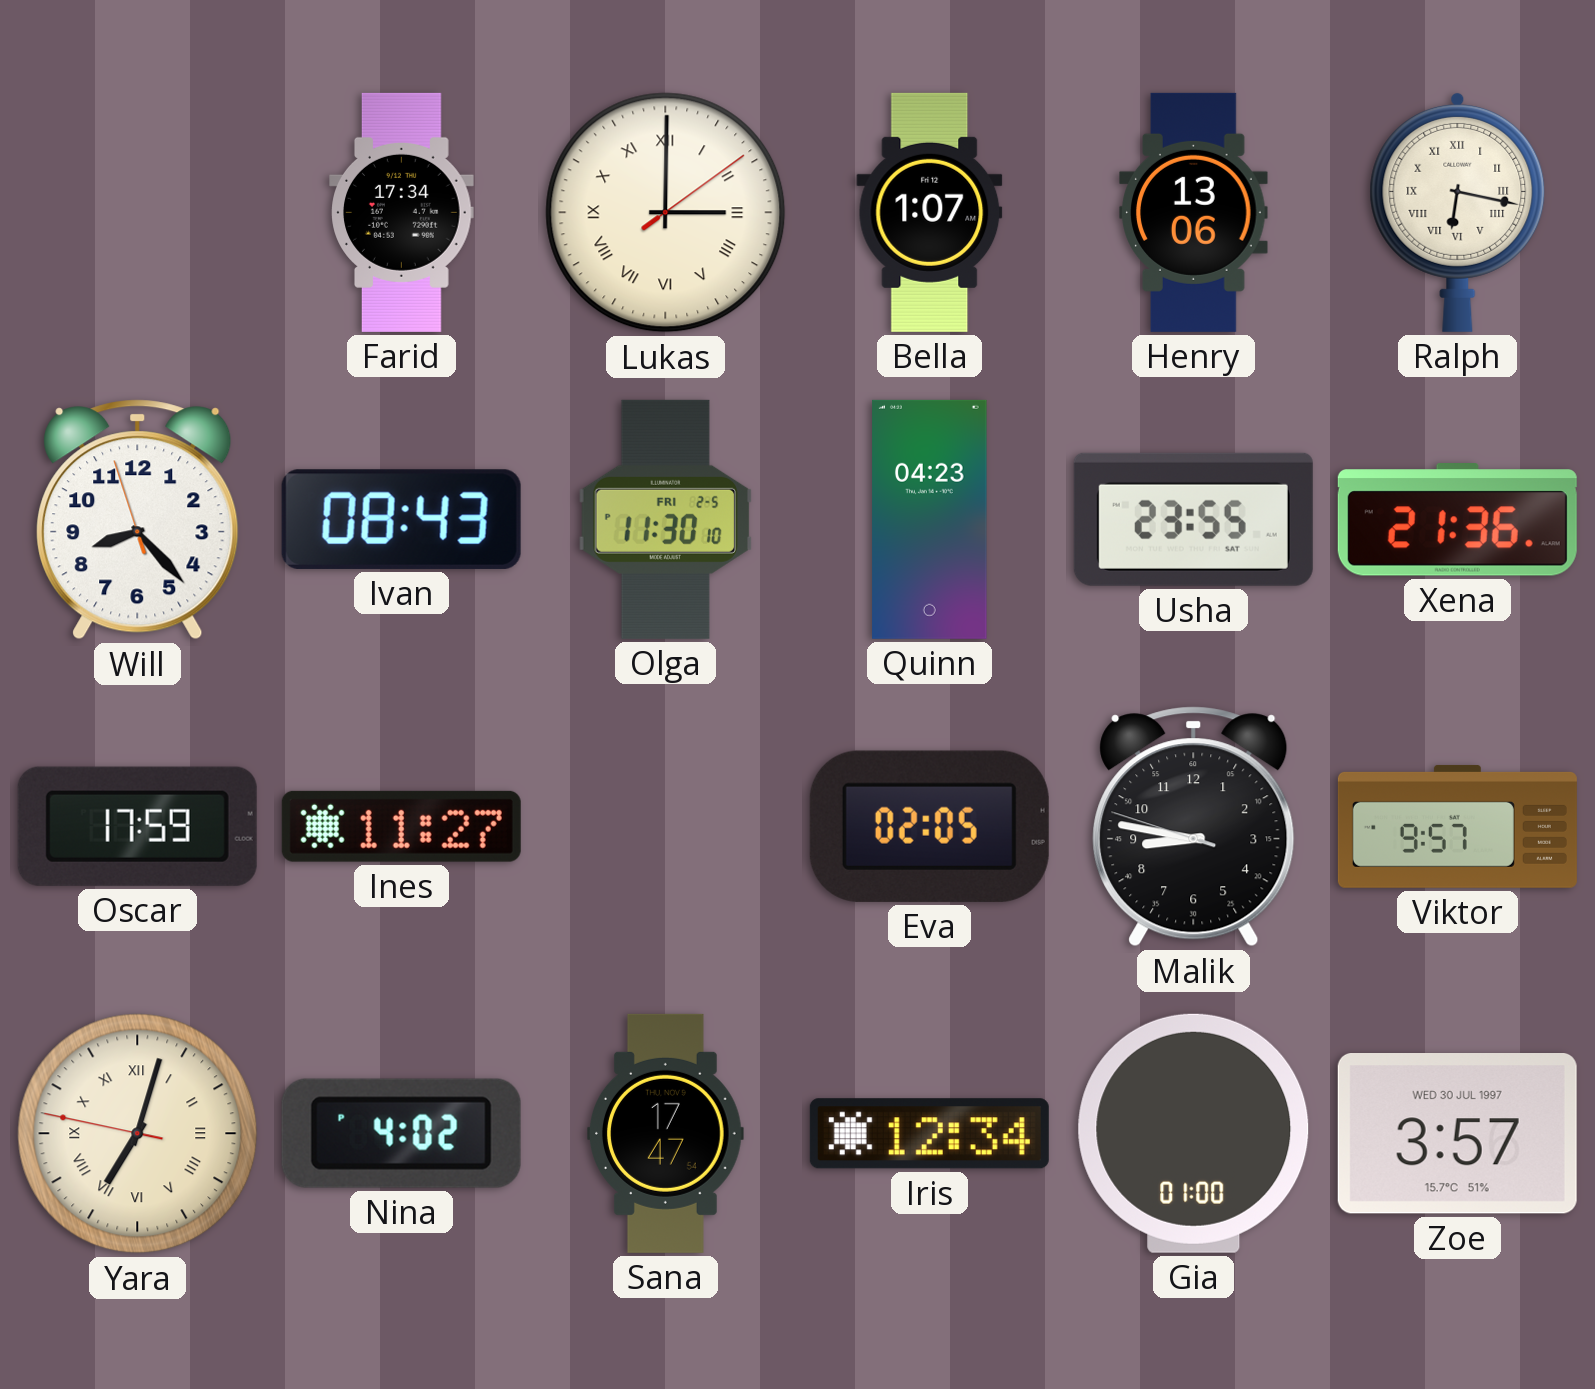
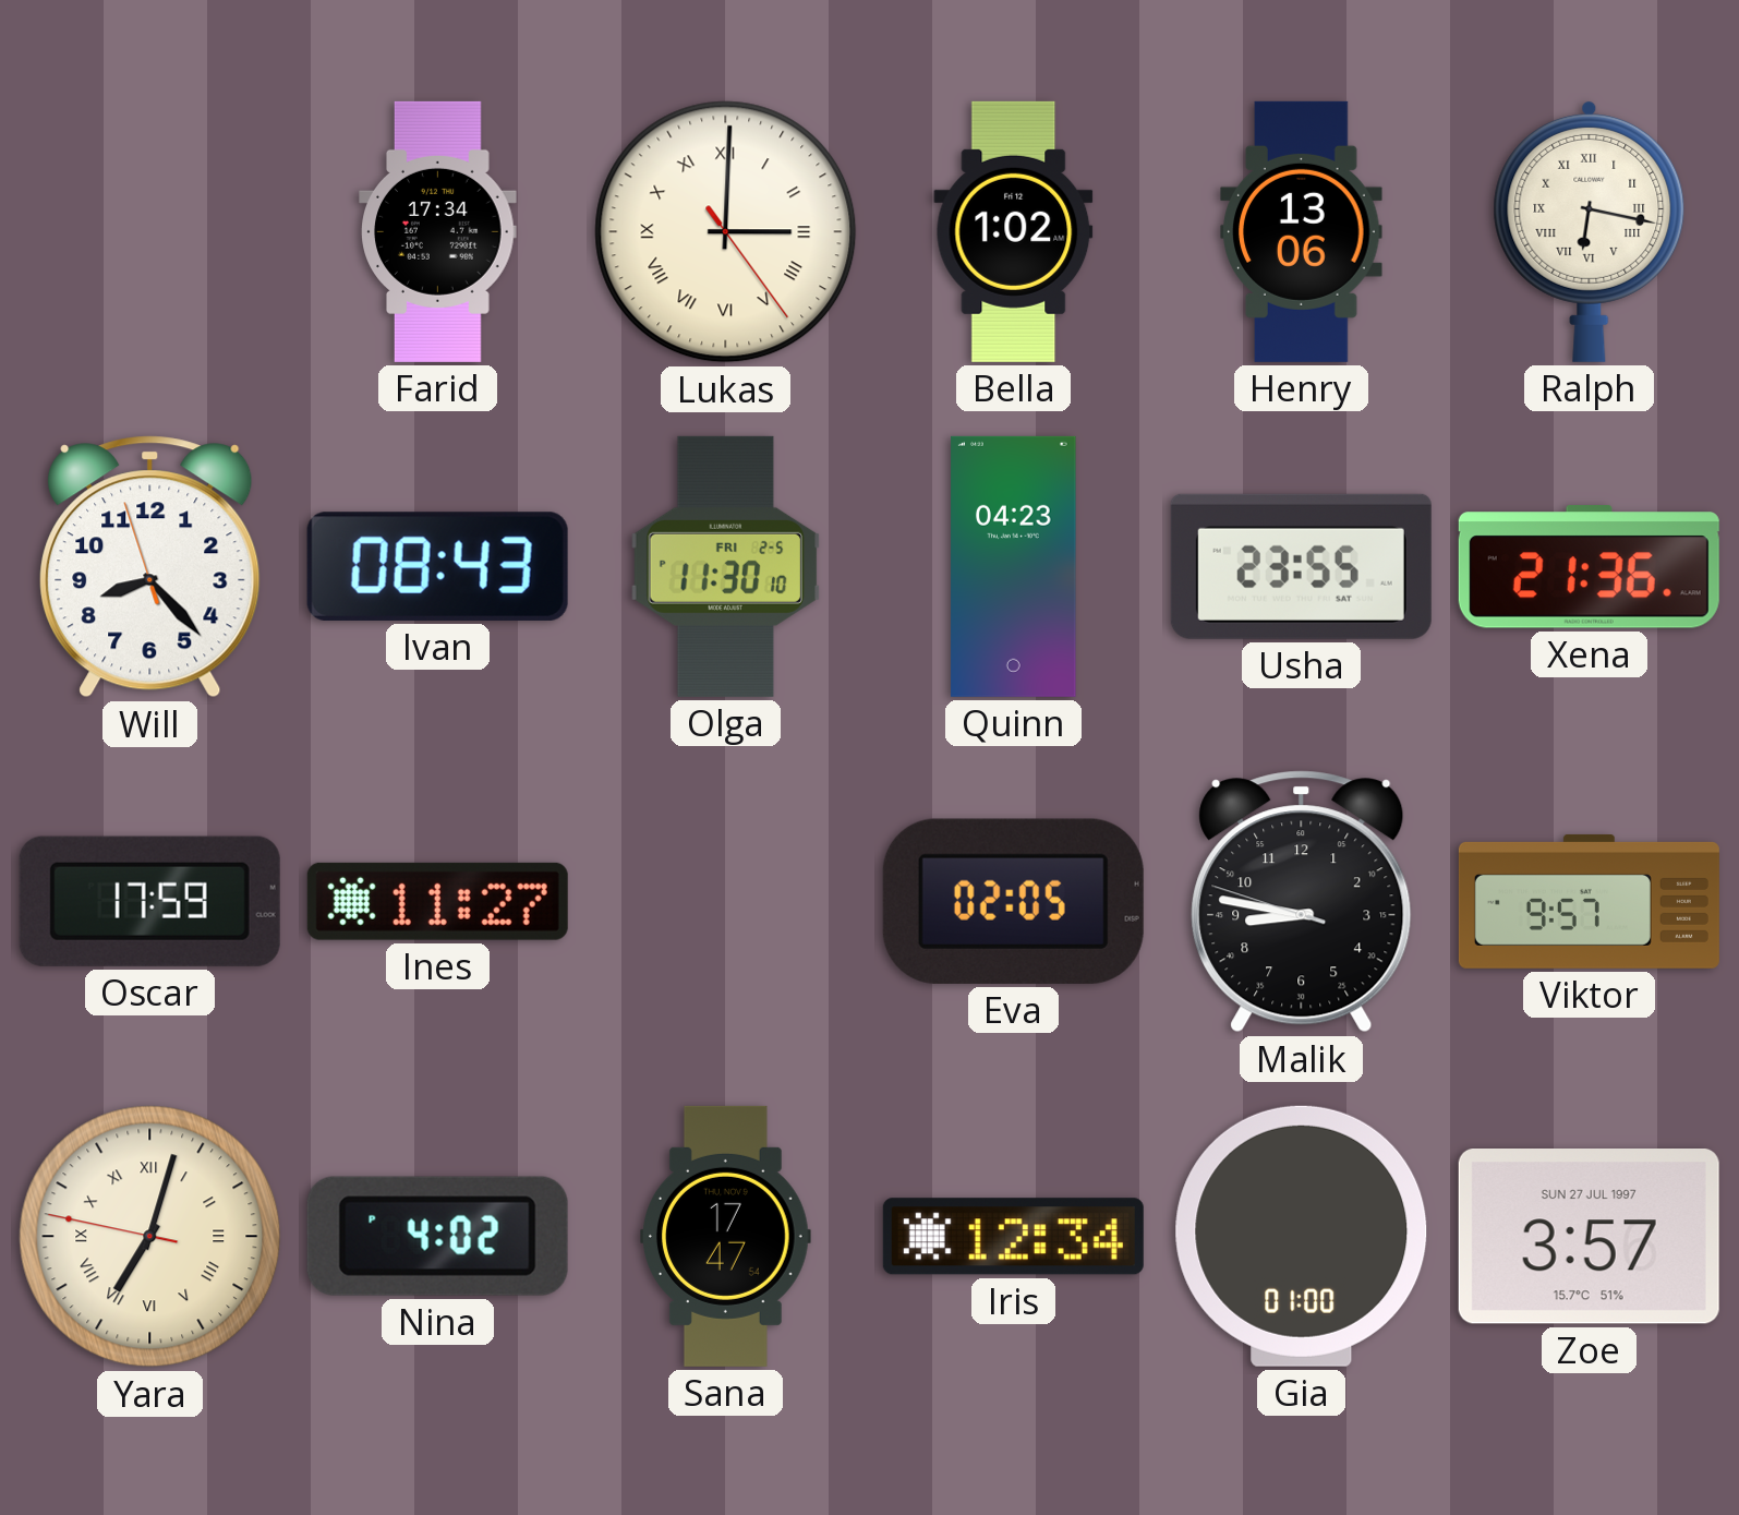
Lukas: 3:00:09 -> 3:00:24 (726, 232)
Bella: 1:07 -> 1:02 (1014, 231)
Zoe date: WED 30 JUL 1997 -> SUN 27 JUL 1997 (1589, 1237)
